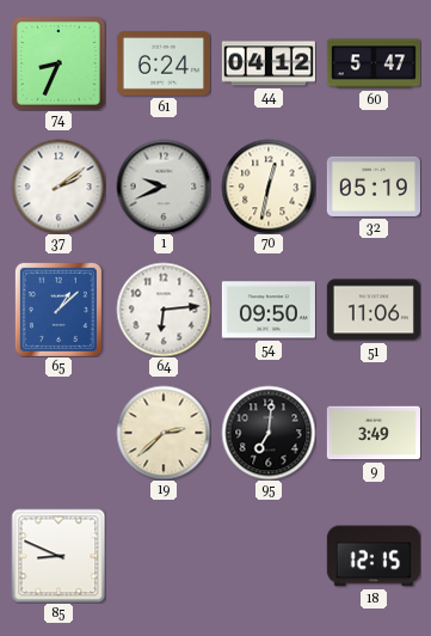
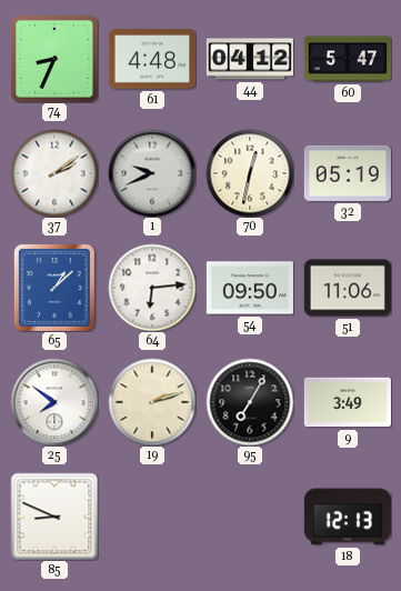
61: 6:24 -> 4:48 (152, 60)
25: none -> 7:51 (54, 402)
19: 2:38 -> 2:12 (152, 402)
95: 7:01 -> 7:05 (250, 402)
18: 12:15 -> 12:13 (348, 517)
